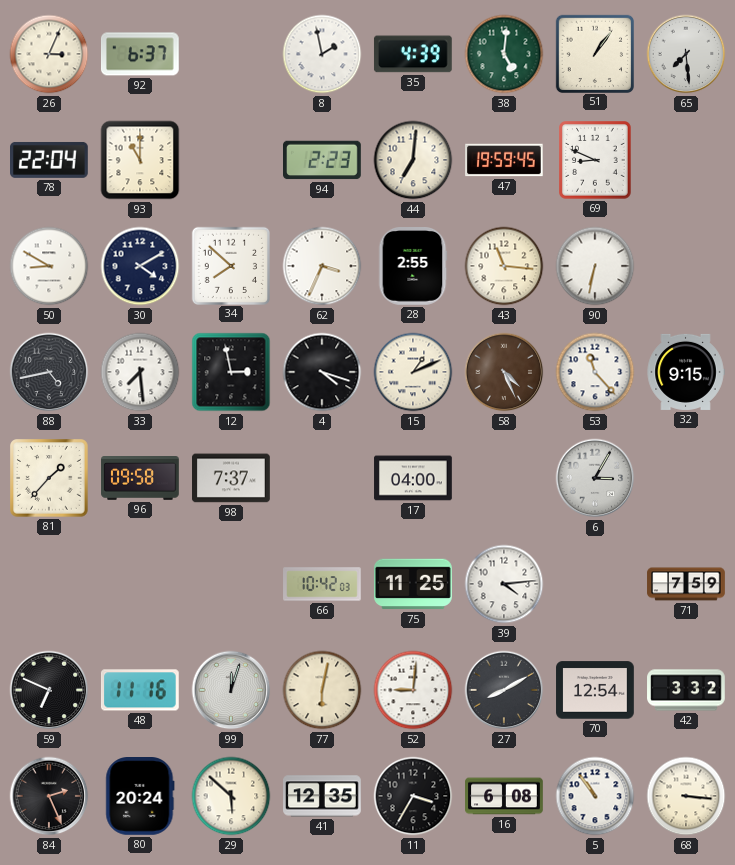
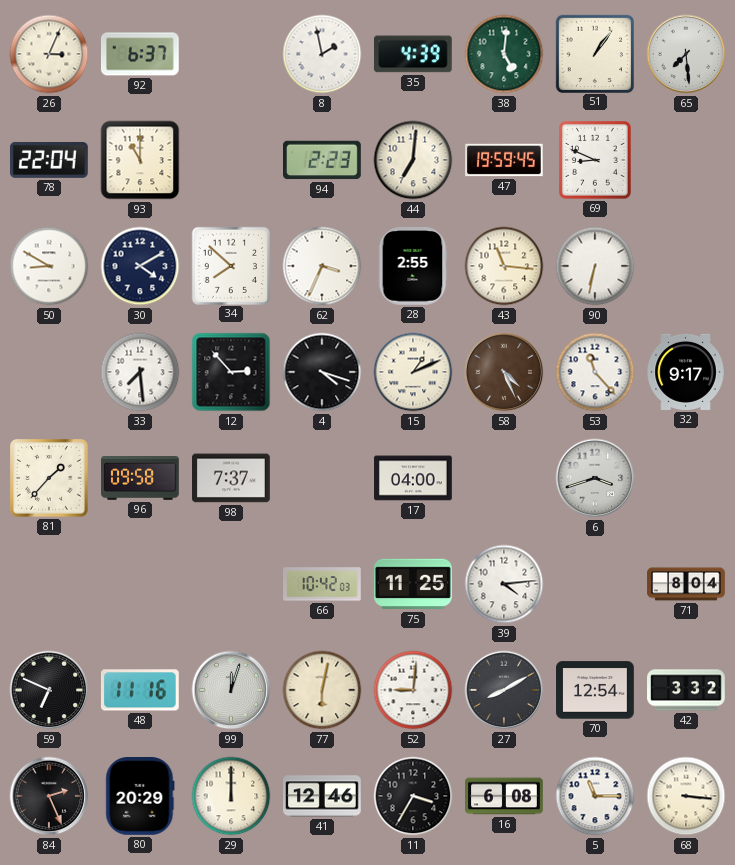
88: 4:43 -> none (49, 372)
12: 2:58 -> 2:53 (231, 372)
32: 9:15 -> 9:17 (686, 372)
6: 3:05 -> 3:42 (595, 478)
71: 7:59 -> 8:04 (686, 584)
80: 20:24 -> 20:29 (140, 797)
29: 5:52 -> 12:00 (231, 796)
41: 12:35 -> 12:46 (322, 796)
5: 10:54 -> 11:15 (595, 796)
